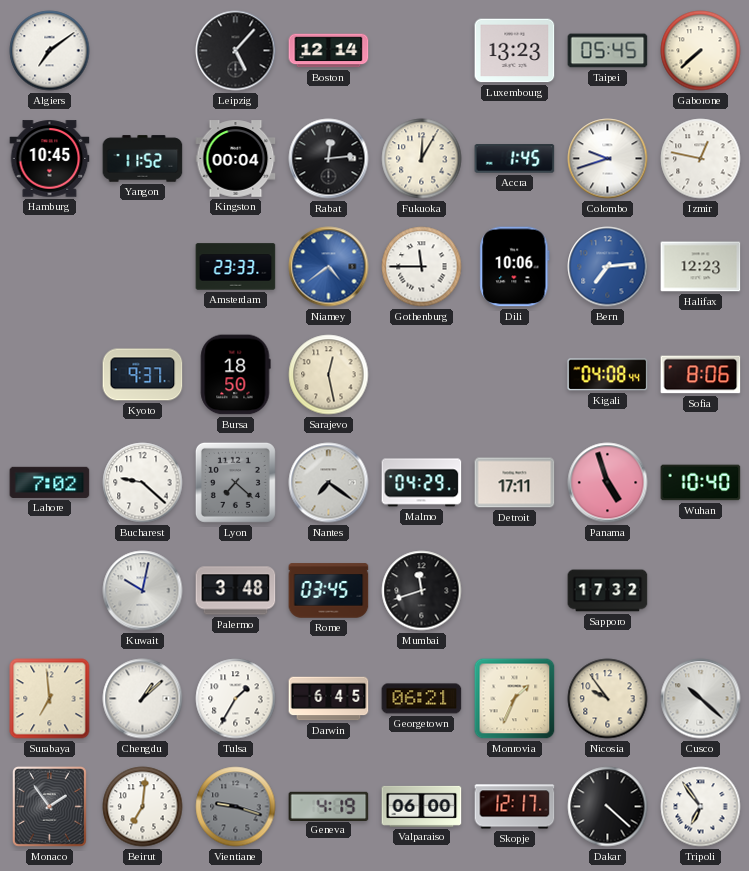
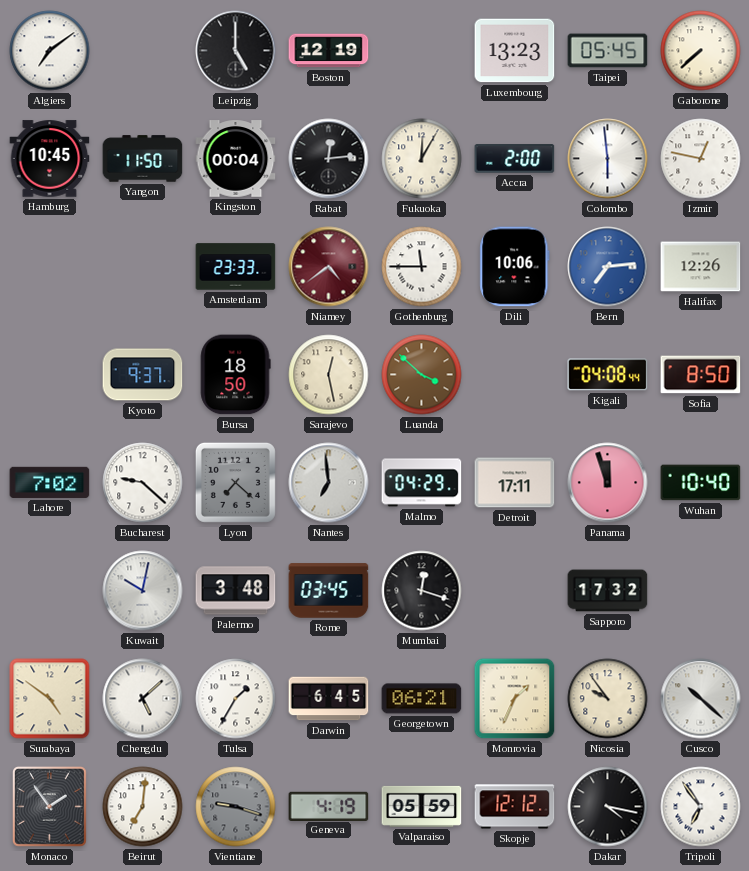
Leipzig: 5:07 -> 5:00 (236, 51)
Boston: 12:14 -> 12:19 (329, 51)
Yangon: 11:52 -> 11:50 (143, 159)
Accra: 1:45 -> 2:00 (515, 159)
Colombo: 9:42 -> 5:59 (608, 159)
Niamey dial: blue -> burgundy (329, 267)
Halifax: 12:23 -> 12:26 (701, 267)
Luanda: none -> 3:52 (422, 375)
Sofia: 8:06 -> 8:50 (701, 375)
Nantes: 7:21 -> 6:59 (329, 483)
Panama: 4:57 -> 11:57 (608, 483)
Mumbai: 11:42 -> 12:18 (422, 591)
Surabaya: 6:59 -> 4:51 (50, 699)
Chengdu: 1:08 -> 5:08 (143, 699)
Valparaiso: 06:00 -> 05:59 (422, 806)
Skopje: 12:17 -> 12:12 (515, 807)
Dakar: 4:22 -> 4:17 (608, 807)
